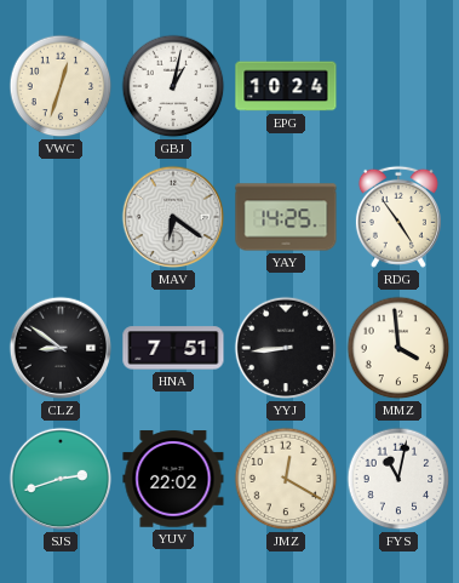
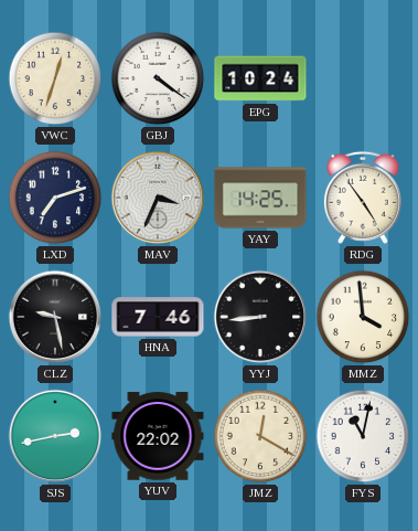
GBJ: 1:02 -> 4:21 (158, 78)
LXD: none -> 7:12 (55, 198)
MAV: 6:21 -> 3:34 (158, 198)
CLZ: 8:51 -> 9:28 (55, 317)
HNA: 7:51 -> 7:46 (158, 317)
SJS: 2:42 -> 2:43 (55, 436)
